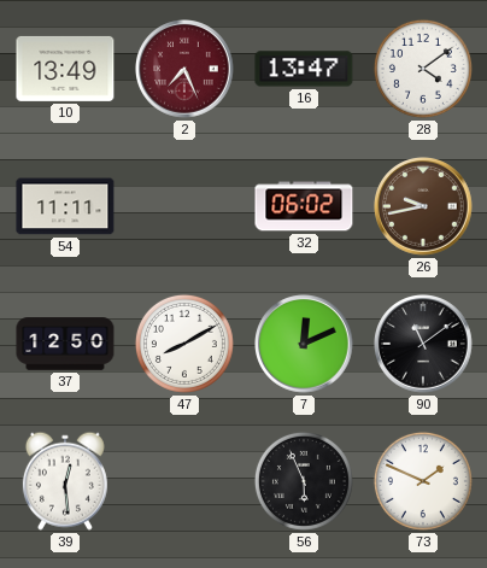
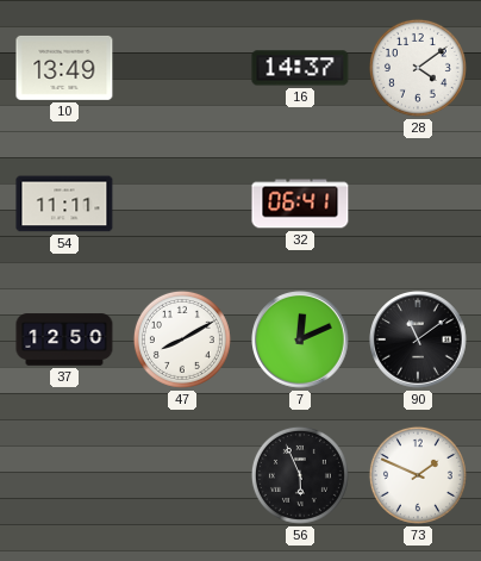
2: 7:26 -> none (184, 69)
16: 13:47 -> 14:37 (300, 68)
32: 06:02 -> 06:41 (300, 204)
26: 9:43 -> none (423, 206)
39: 12:29 -> none (65, 481)
